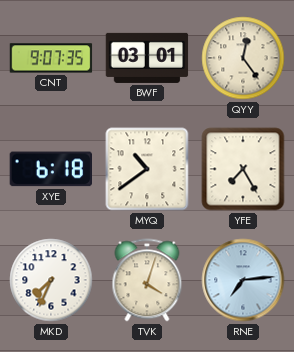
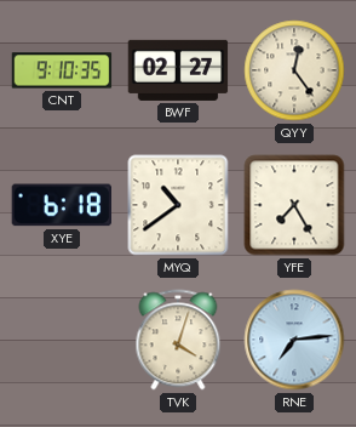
CNT: 9:07 -> 9:10 (62, 70)
BWF: 03:01 -> 02:27 (178, 70)
MKD: 7:34 -> none (51, 280)
